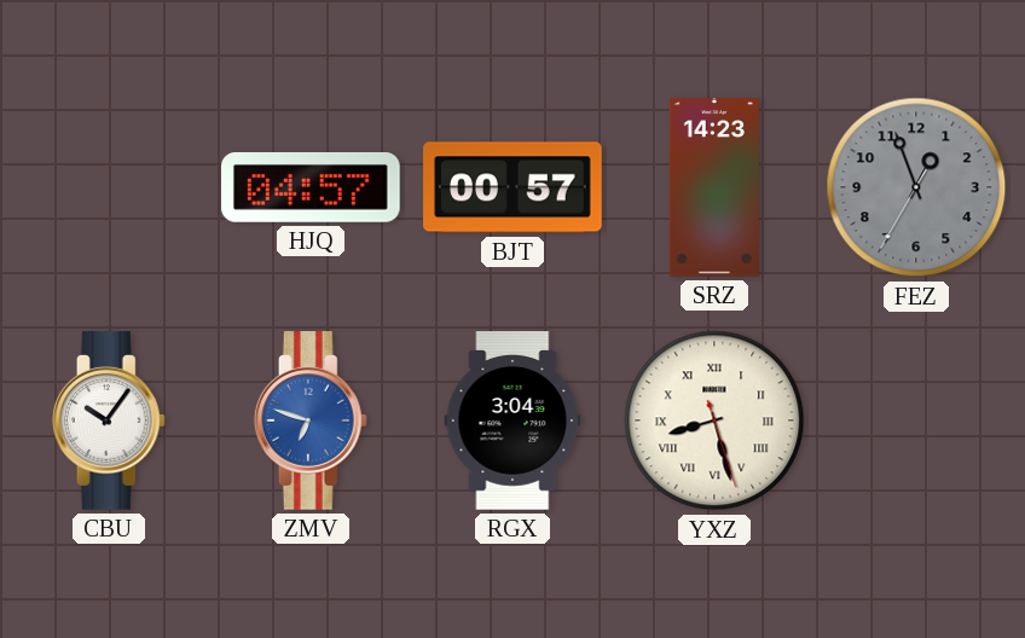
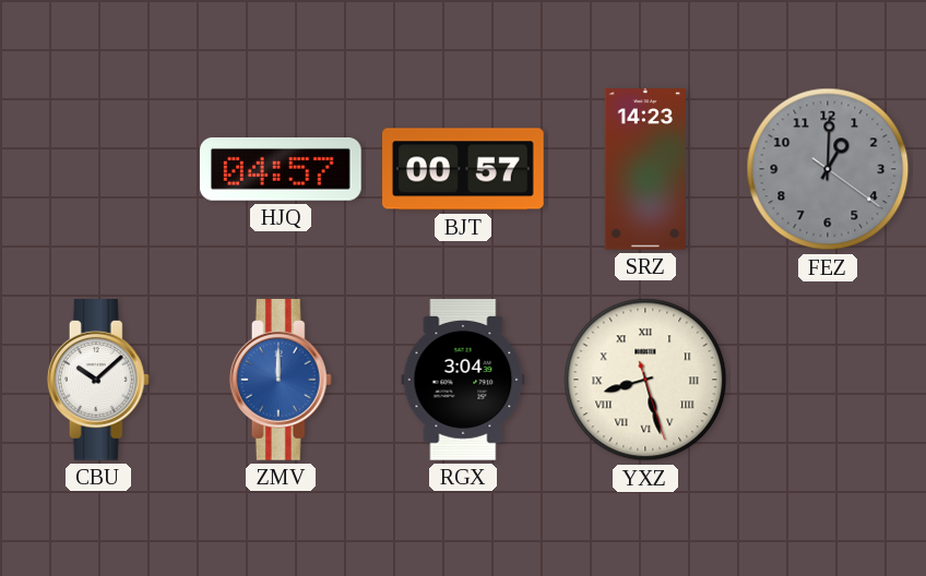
FEZ: 12:56 -> 1:00 (828, 169)
CBU: 10:06 -> 10:08 (98, 380)
ZMV: 6:48 -> 12:00 (281, 380)
